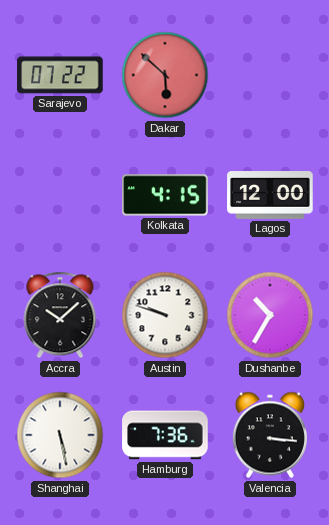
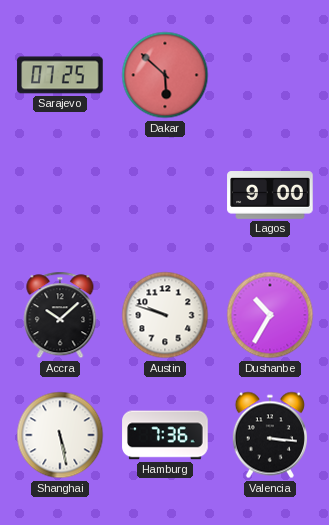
Sarajevo: 07:22 -> 07:25 (60, 75)
Kolkata: 4:15 -> none (165, 195)
Lagos: 12:00 -> 9:00 (270, 196)
